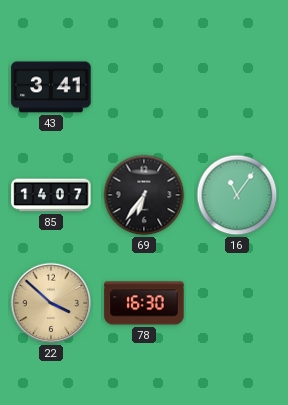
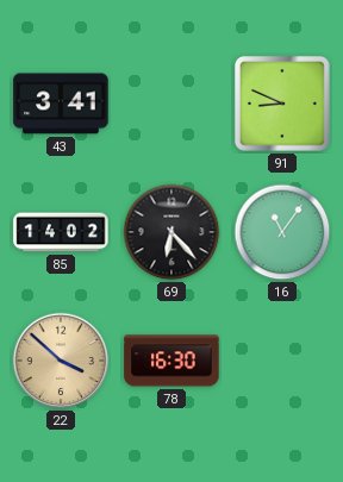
91: none -> 8:49 (283, 105)
85: 14:07 -> 14:02 (61, 232)
69: 6:36 -> 6:23 (171, 232)
